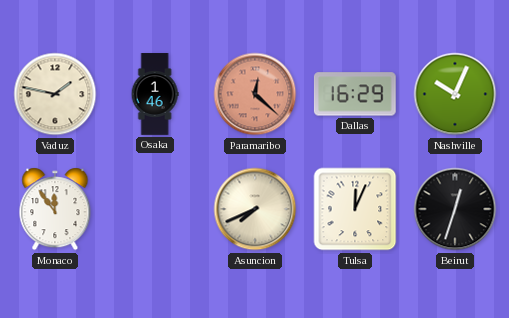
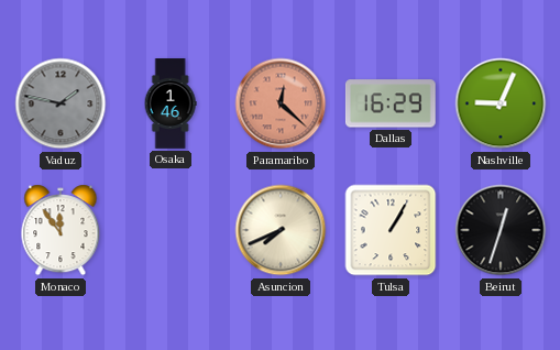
Vaduz dial: cream -> grey (61, 103)
Nashville: 10:04 -> 9:04 (501, 103)
Tulsa: 12:04 -> 1:05 (391, 230)
